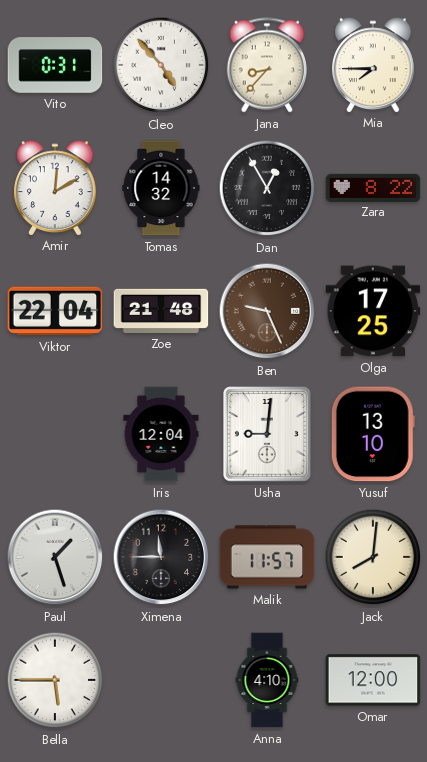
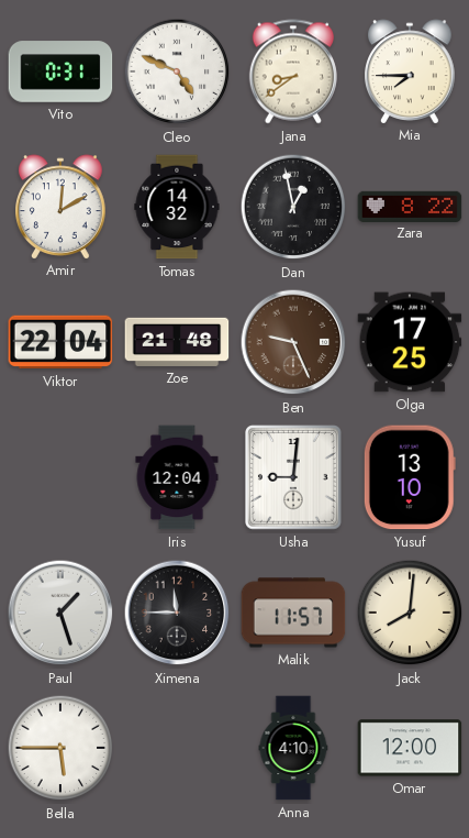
Cleo: 4:53 -> 4:49 (177, 71)
Jana: 8:37 -> 8:39 (293, 71)
Dan: 12:55 -> 12:58 (293, 207)
